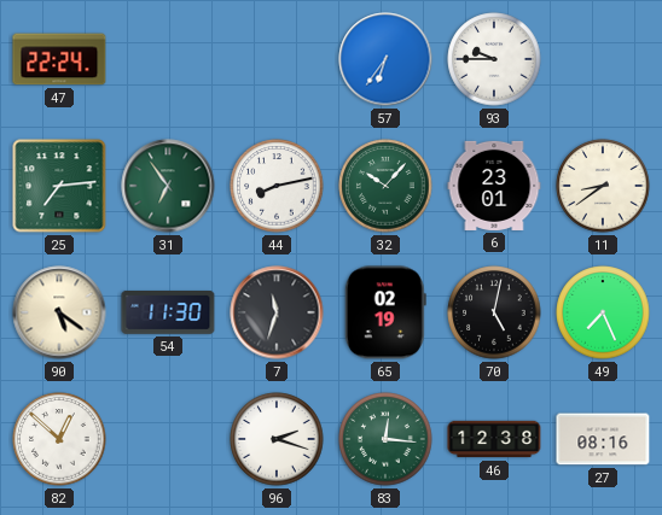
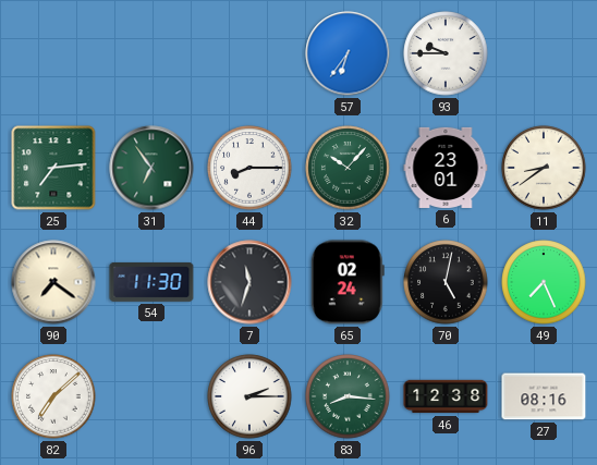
47: 22:24 -> none (59, 59)
44: 8:13 -> 8:15 (249, 168)
90: 5:21 -> 7:21 (53, 282)
65: 02:19 -> 02:24 (348, 282)
82: 12:52 -> 7:08 (53, 396)
96: 2:18 -> 2:15 (249, 396)
83: 12:16 -> 8:16 (348, 396)
